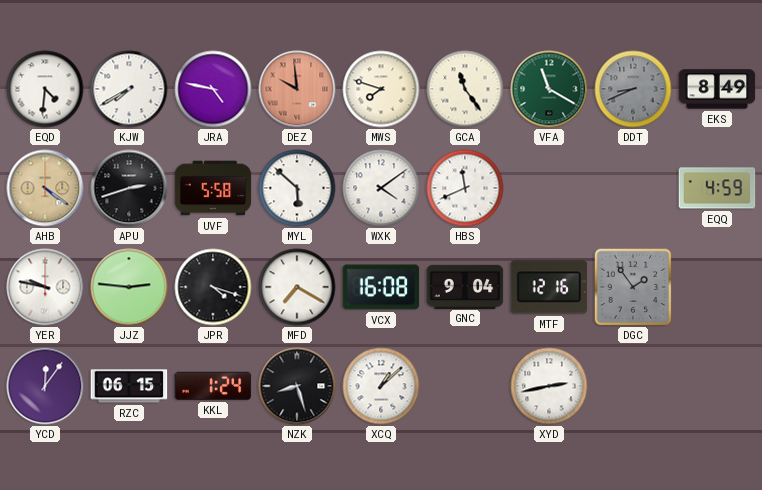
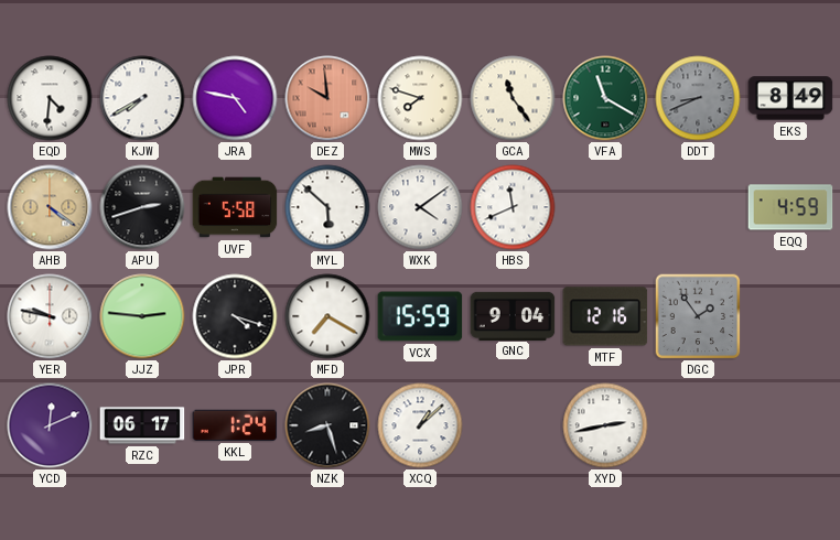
VCX: 16:08 -> 15:59 (420, 316)
YCD: 12:06 -> 12:11 (50, 425)
RZC: 06:15 -> 06:17 (142, 425)
